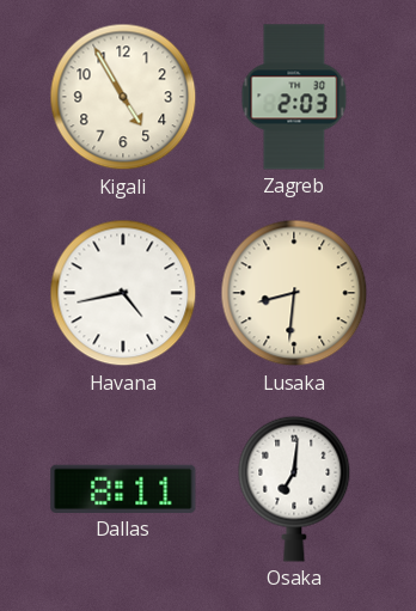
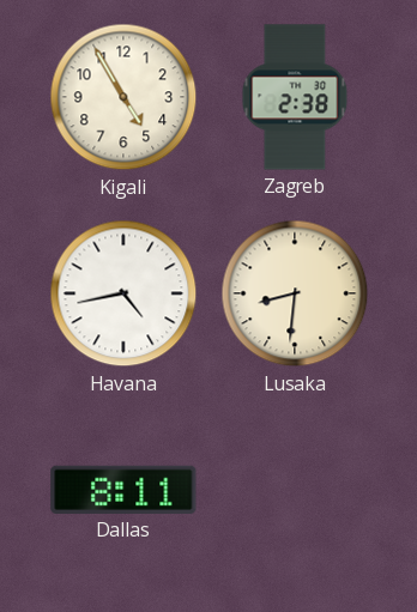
Zagreb: 2:03 -> 2:38 (295, 97)
Osaka: 7:01 -> none (294, 489)
